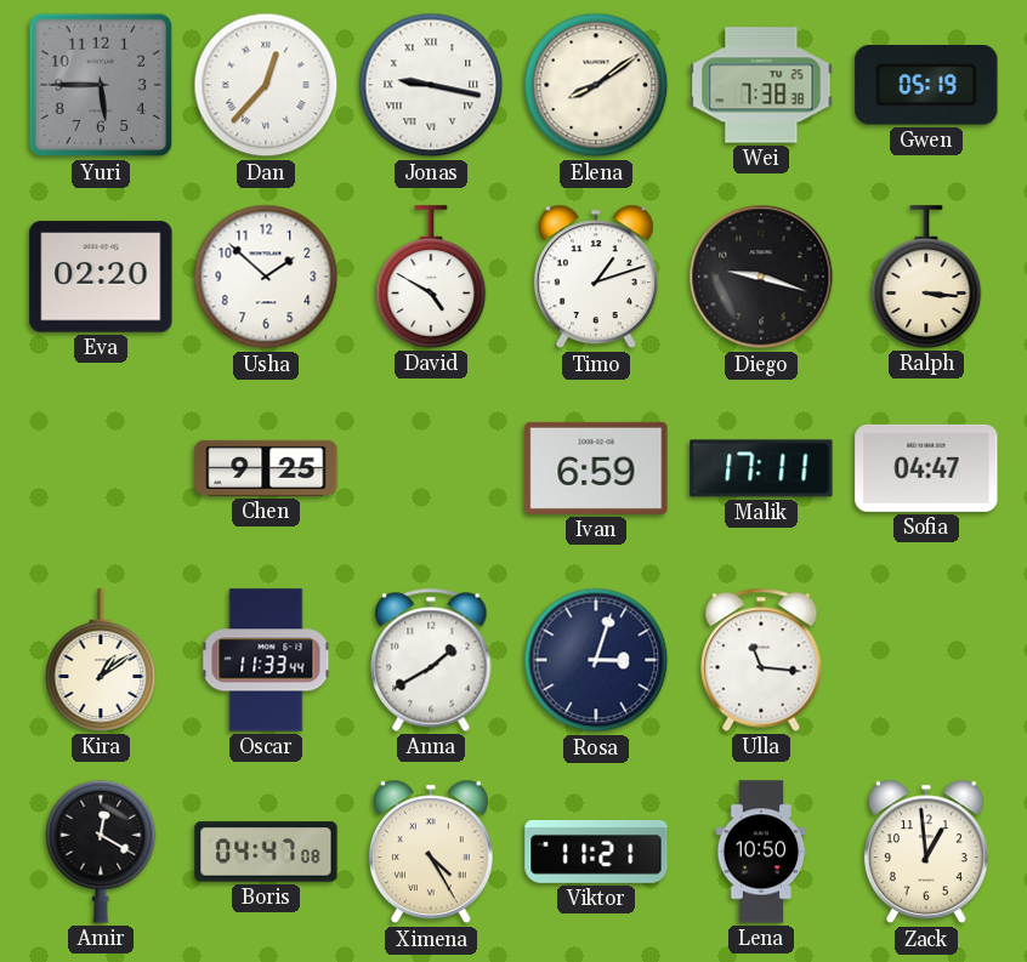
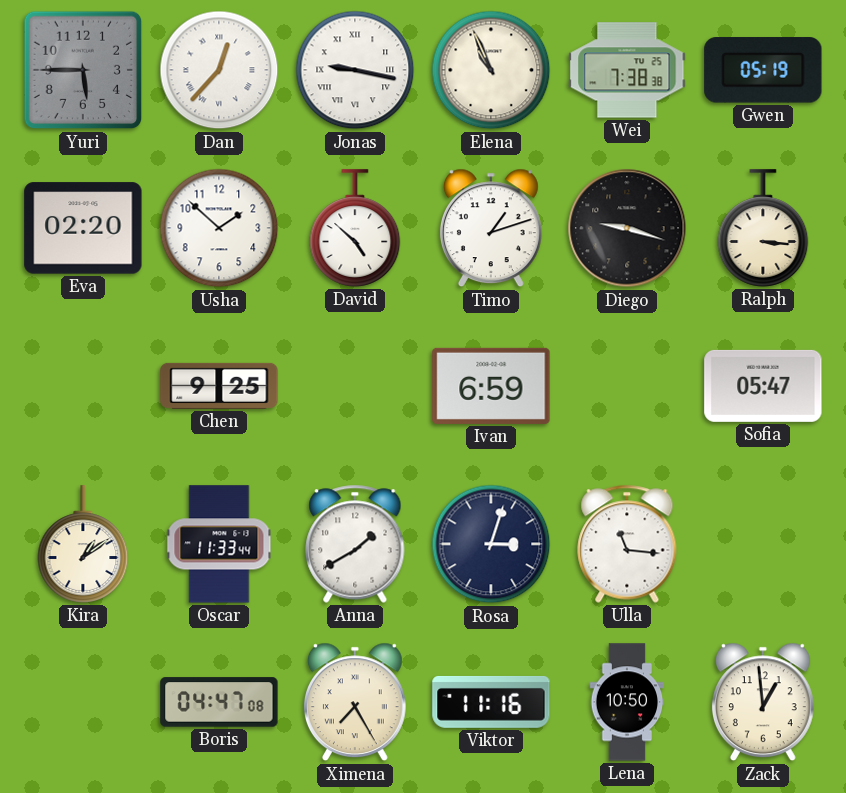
Elena: 8:09 -> 10:56 (491, 70)
David: 4:50 -> 4:52 (355, 228)
Malik: 17:11 -> none (761, 468)
Sofia: 04:47 -> 05:47 (763, 386)
Amir: 12:20 -> none (101, 852)
Ximena: 4:25 -> 7:25 (355, 702)
Viktor: 11:21 -> 11:16 (491, 702)
